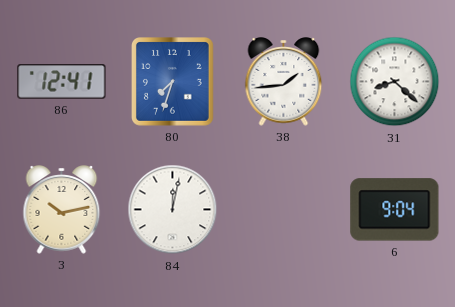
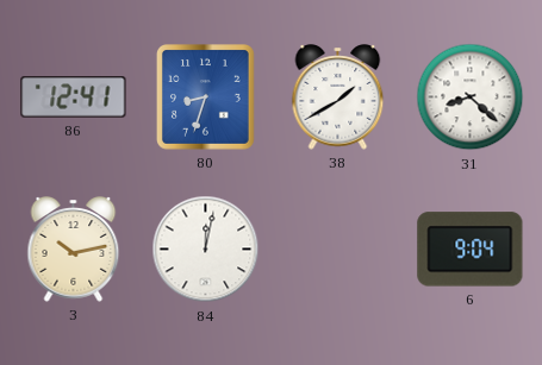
80: 7:33 -> 8:33 (206, 97)
38: 1:44 -> 1:40 (338, 97)
